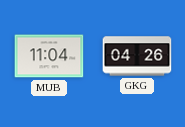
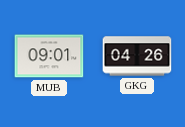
MUB: 11:04 -> 09:01 (49, 56)
